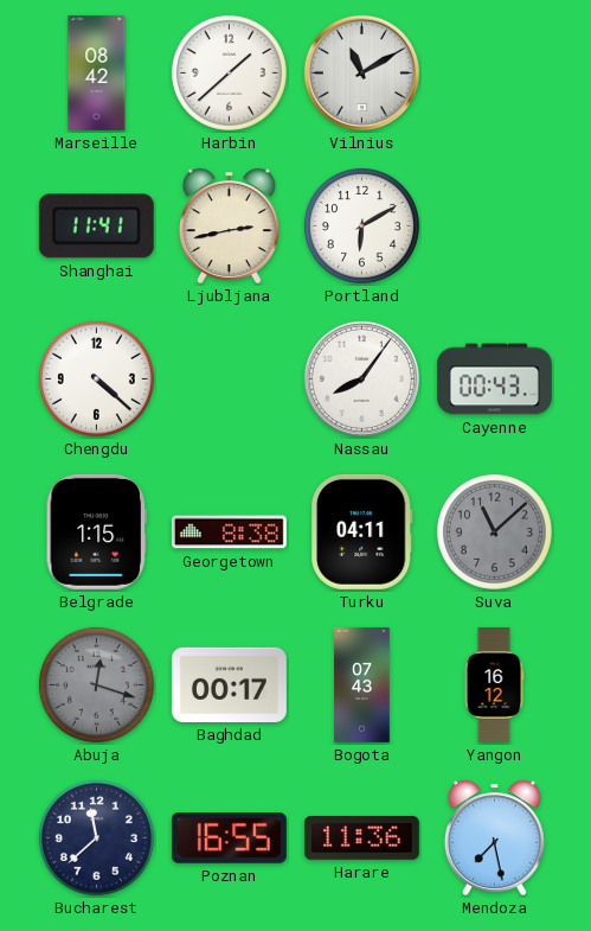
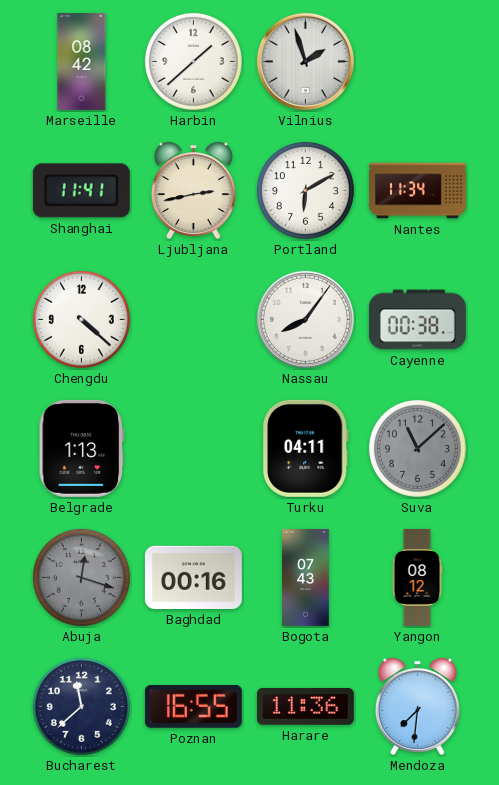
Vilnius: 11:10 -> 1:57 (305, 61)
Nantes: none -> 11:34 (417, 191)
Cayenne: 00:43 -> 00:38 (417, 320)
Belgrade: 1:15 -> 1:13 (81, 448)
Georgetown: 8:38 -> none (229, 533)
Baghdad: 00:17 -> 00:16 (193, 577)
Yangon: 16:12 -> 08:12 (417, 577)
Mendoza: 7:28 -> 7:31 (417, 706)
